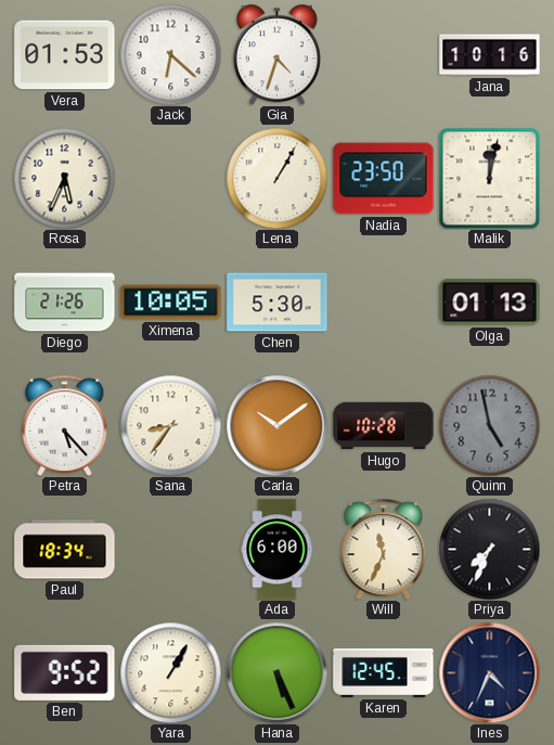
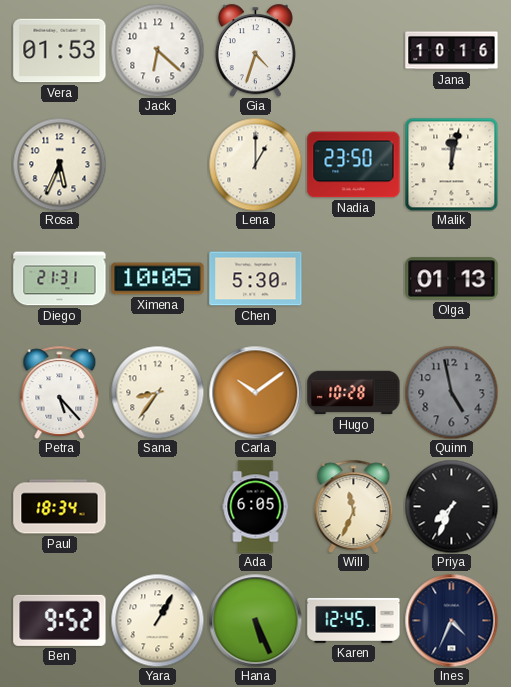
Lena: 1:05 -> 1:00 (255, 164)
Diego: 21:26 -> 21:31 (60, 279)
Ada: 6:00 -> 6:05 (256, 507)
